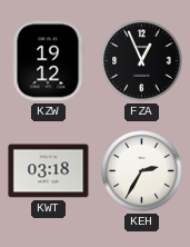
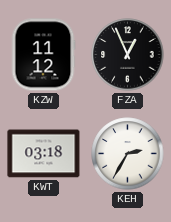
KZW: 19:12 -> 11:12 (43, 55)
